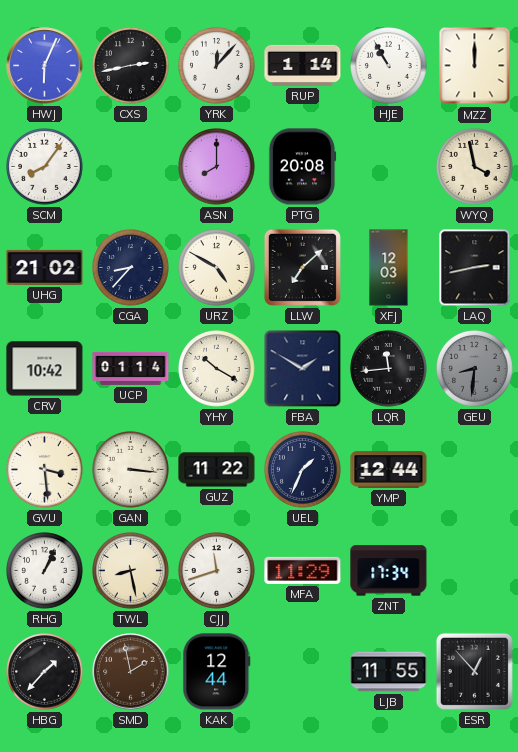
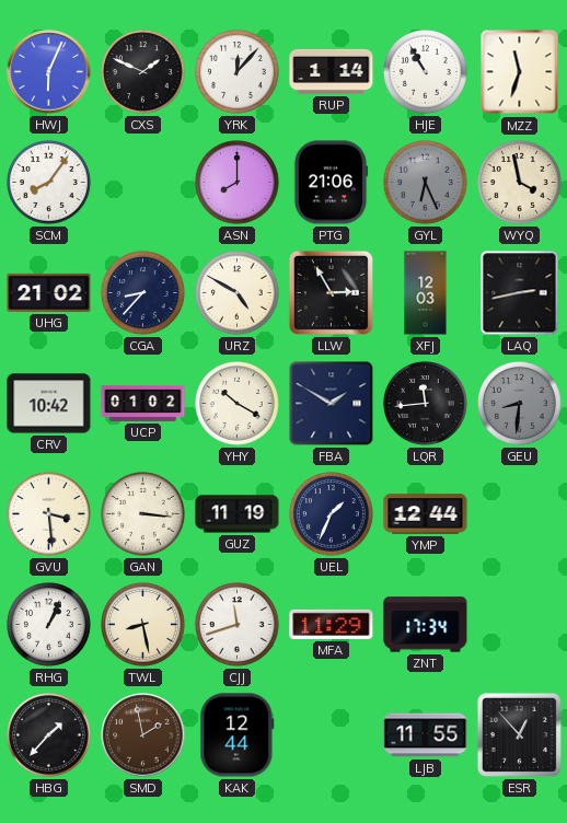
CXS: 2:43 -> 1:49 (143, 72)
MZZ: 12:00 -> 11:33 (520, 72)
PTG: 20:08 -> 21:06 (331, 183)
GYL: none -> 6:26 (426, 183)
LLW: 7:08 -> 2:55 (331, 292)
UCP: 01:14 -> 01:02 (143, 403)
GUZ: 11:22 -> 11:19 (238, 514)
